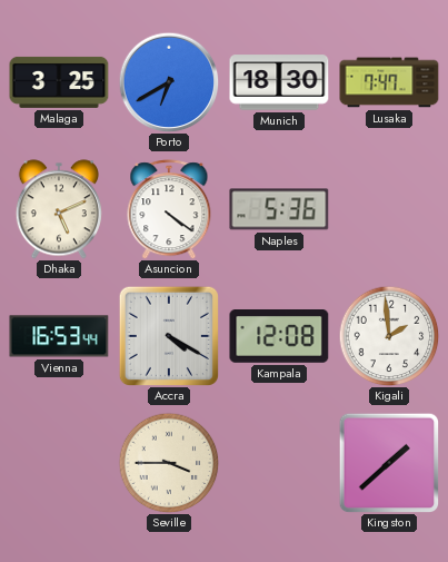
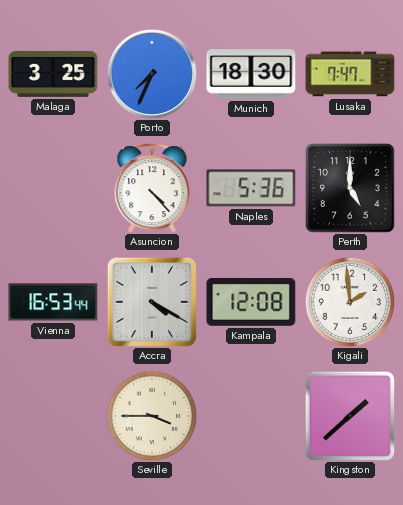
Porto: 6:40 -> 7:34 (152, 74)
Dhaka: 5:11 -> none (59, 209)
Asuncion: 4:21 -> 4:23 (152, 188)
Perth: none -> 5:00 (350, 188)
